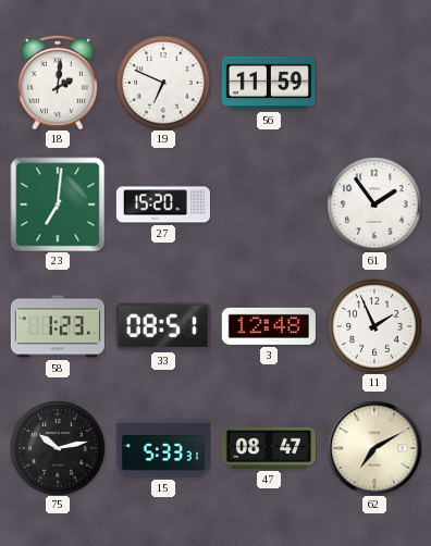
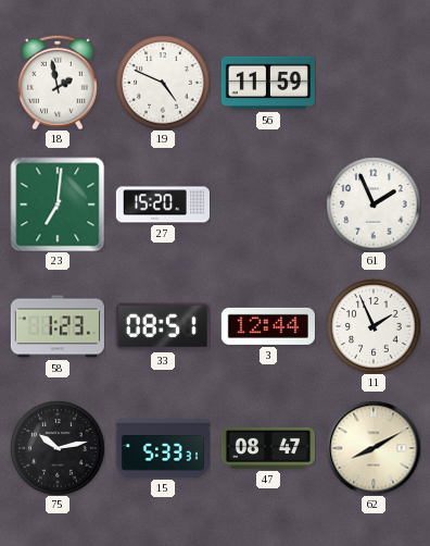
18: 2:01 -> 1:58 (59, 83)
19: 6:49 -> 4:49 (163, 83)
61: 1:54 -> 1:56 (374, 204)
3: 12:48 -> 12:44 (268, 326)
62: 7:10 -> 8:10 (374, 448)
